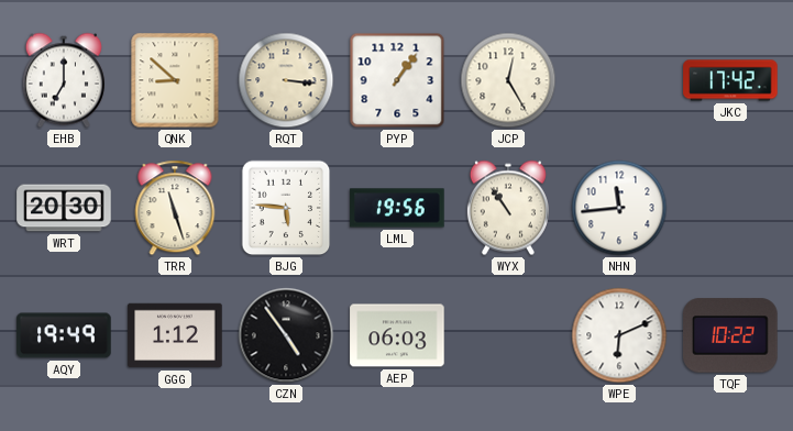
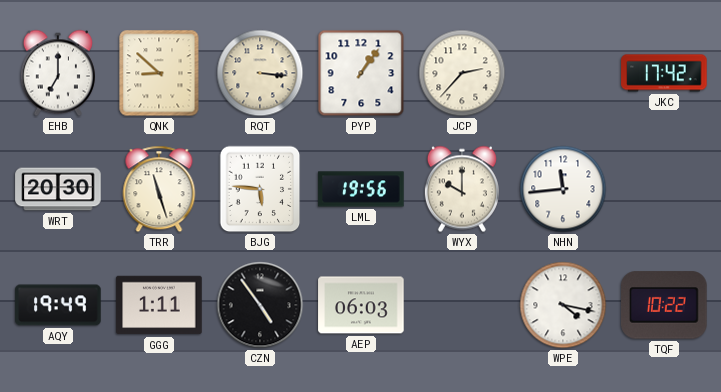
JCP: 12:25 -> 2:37 (462, 73)
WYX: 10:54 -> 10:00 (462, 189)
GGG: 1:12 -> 1:11 (159, 305)
WPE: 6:11 -> 4:17 (563, 305)
